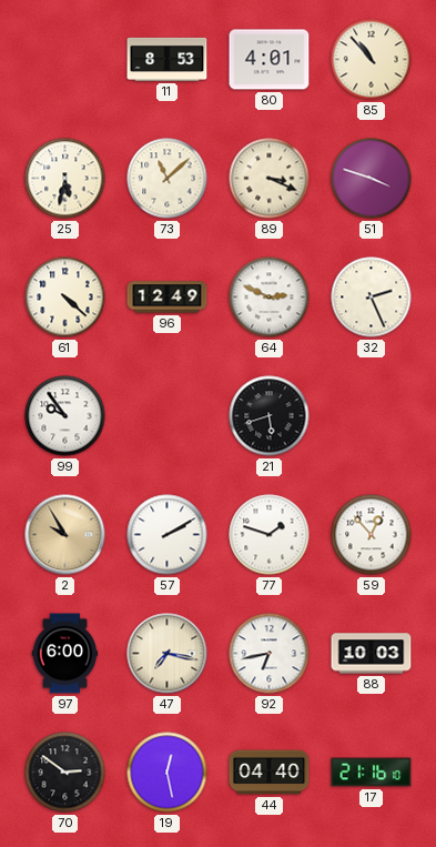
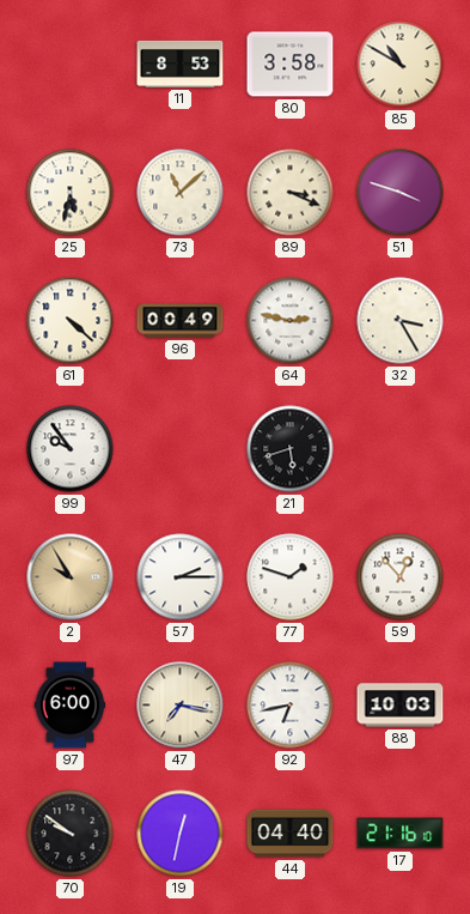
80: 4:01 -> 3:58 (291, 65)
85: 10:53 -> 10:50 (401, 65)
96: 12:49 -> 00:49 (181, 321)
64: 2:49 -> 2:47 (291, 321)
32: 2:26 -> 3:25 (401, 321)
57: 2:10 -> 2:15 (181, 577)
70: 2:51 -> 9:51 (71, 834)
19: 12:28 -> 12:32 (181, 834)
